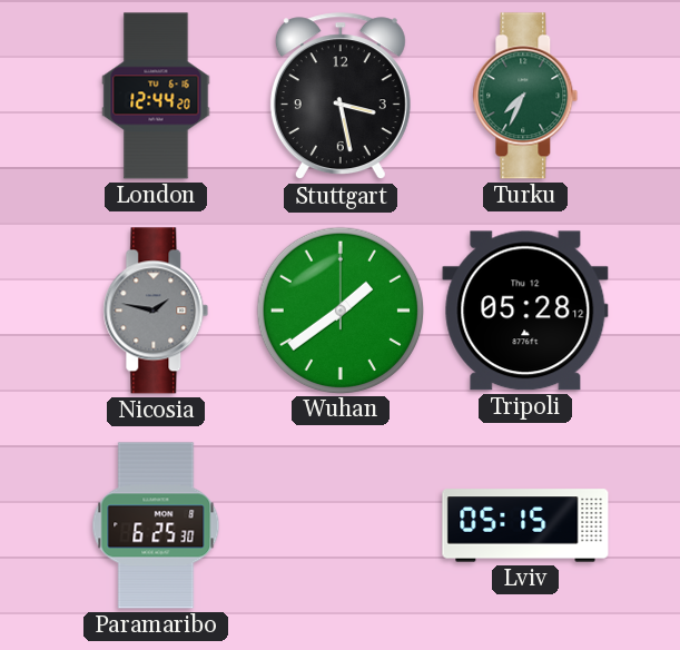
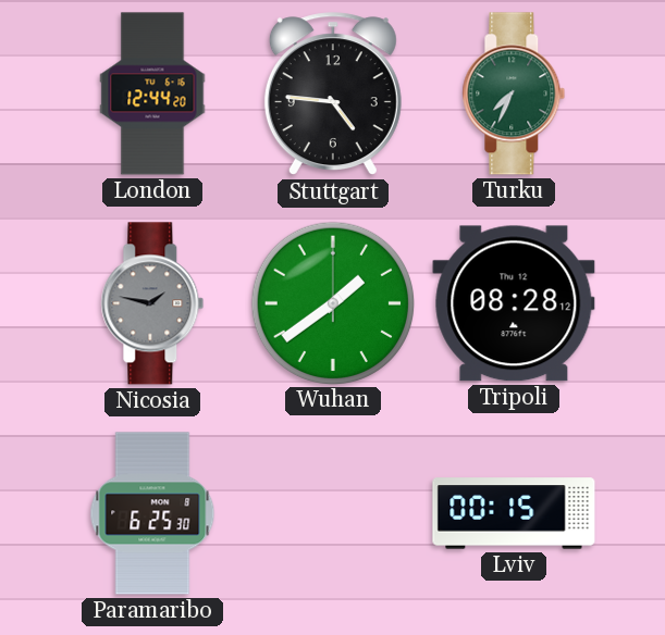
Stuttgart: 3:28 -> 4:46 (333, 95)
Tripoli: 05:28 -> 08:28 (514, 303)
Lviv: 05:15 -> 00:15 (514, 513)
